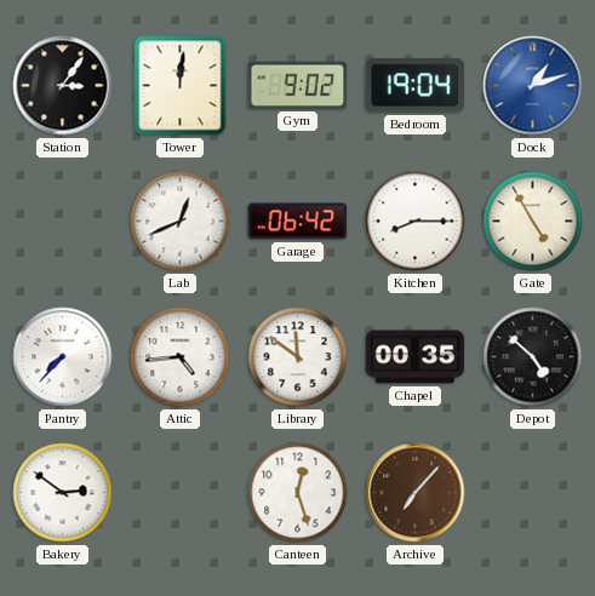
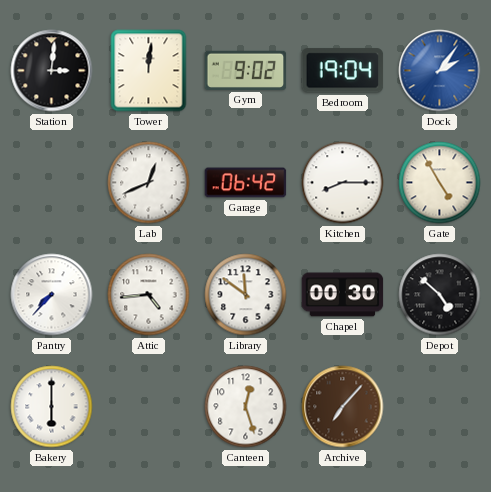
Station: 3:06 -> 3:01 (52, 71)
Dock: 1:12 -> 2:06 (440, 71)
Chapel: 00:35 -> 00:30 (343, 295)
Bakery: 2:51 -> 6:00 (52, 407)
